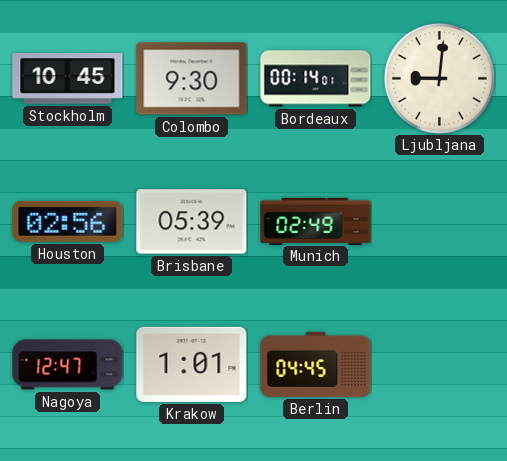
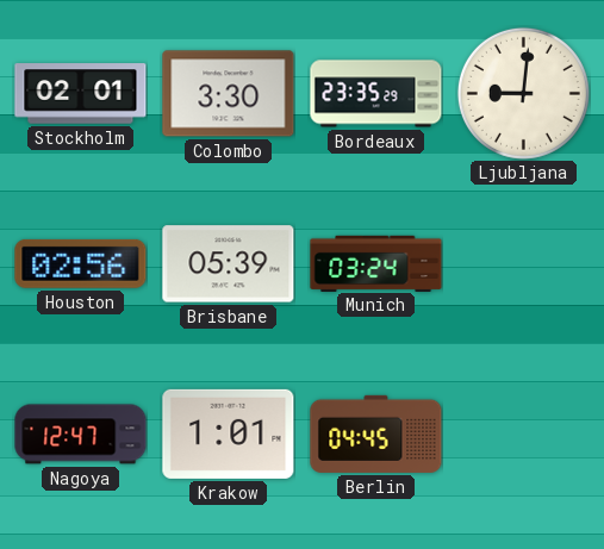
Stockholm: 10:45 -> 02:01 (81, 94)
Colombo: 9:30 -> 3:30 (229, 94)
Bordeaux: 00:14 -> 23:35 (376, 94)
Munich: 02:49 -> 03:24 (376, 263)
